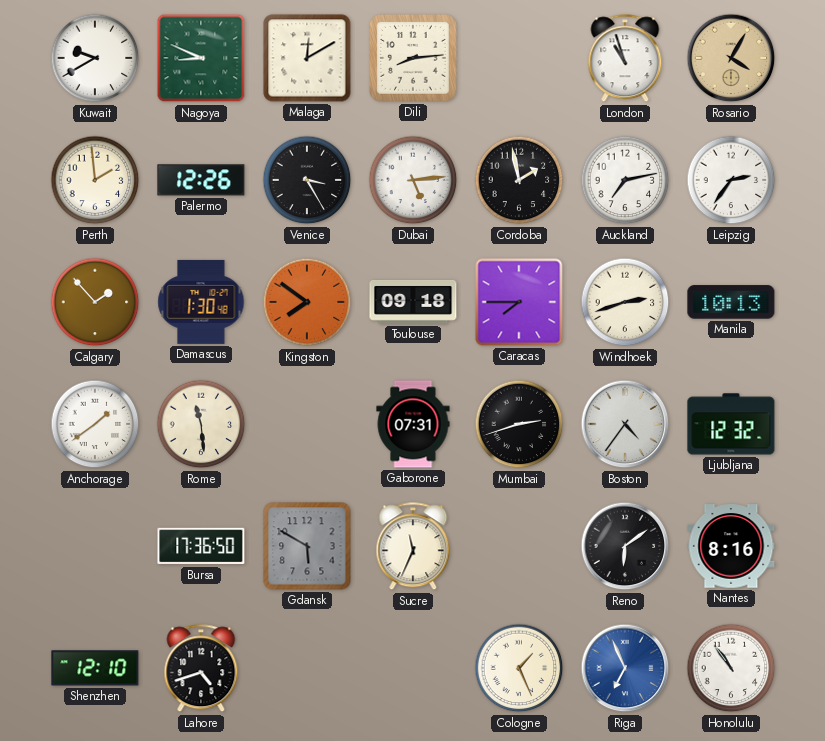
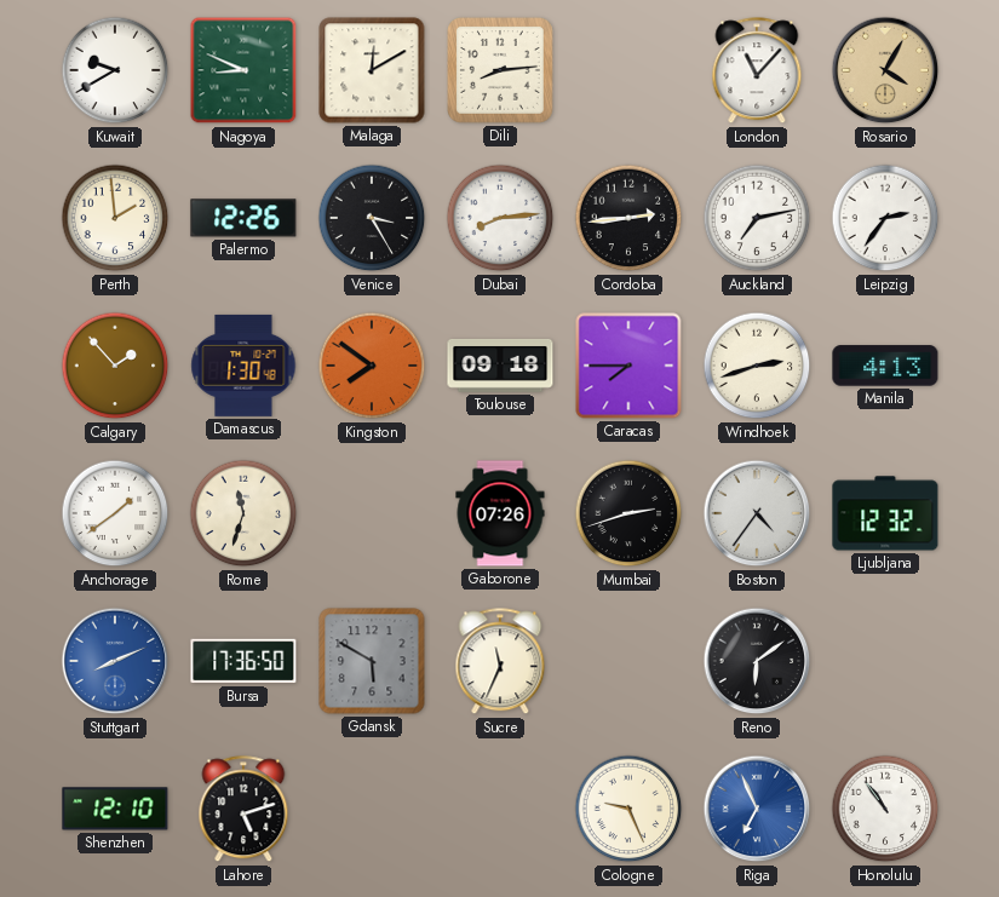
London: 10:57 -> 11:07 (757, 71)
Dubai: 5:14 -> 8:14 (500, 218)
Cordoba: 1:58 -> 2:44 (628, 218)
Manila: 10:13 -> 4:13 (885, 366)
Rome: 11:29 -> 11:33 (243, 513)
Gaborone: 07:31 -> 07:26 (500, 513)
Stuttgart: none -> 8:11 (115, 661)
Nantes: 8:16 -> none (731, 546)
Lahore: 4:42 -> 5:12 (243, 810)
Cologne: 1:26 -> 9:26 (628, 809)
